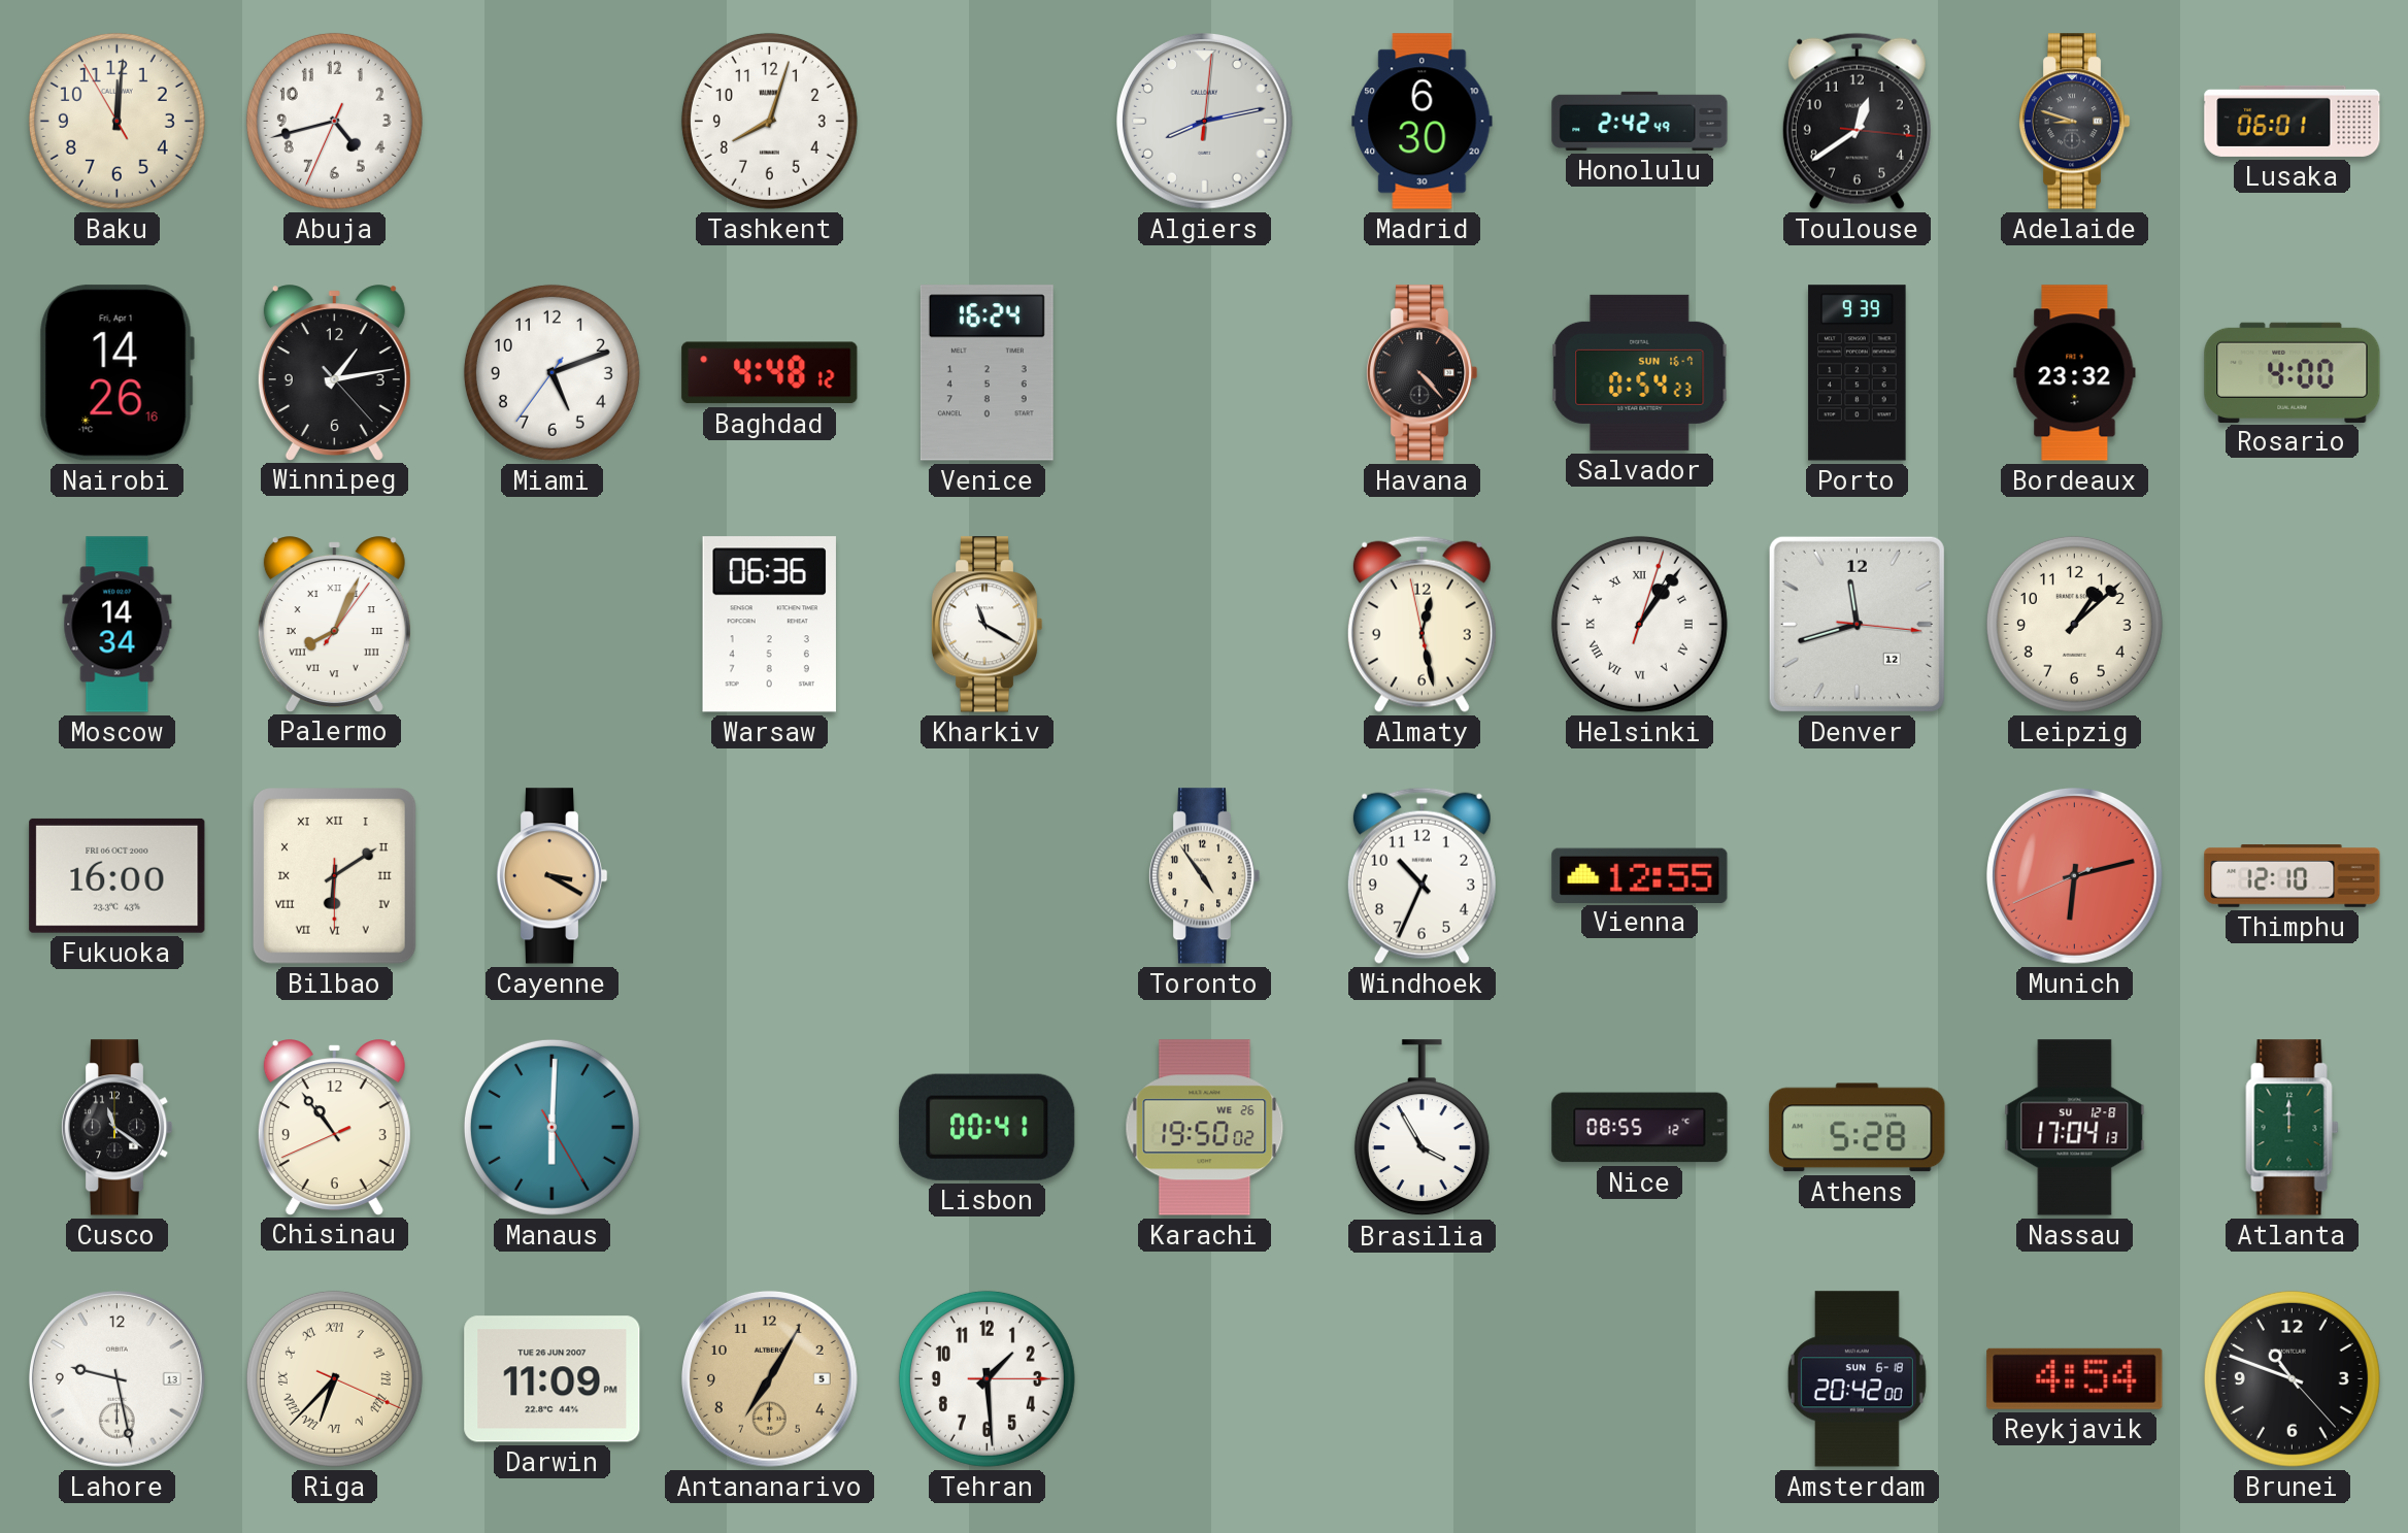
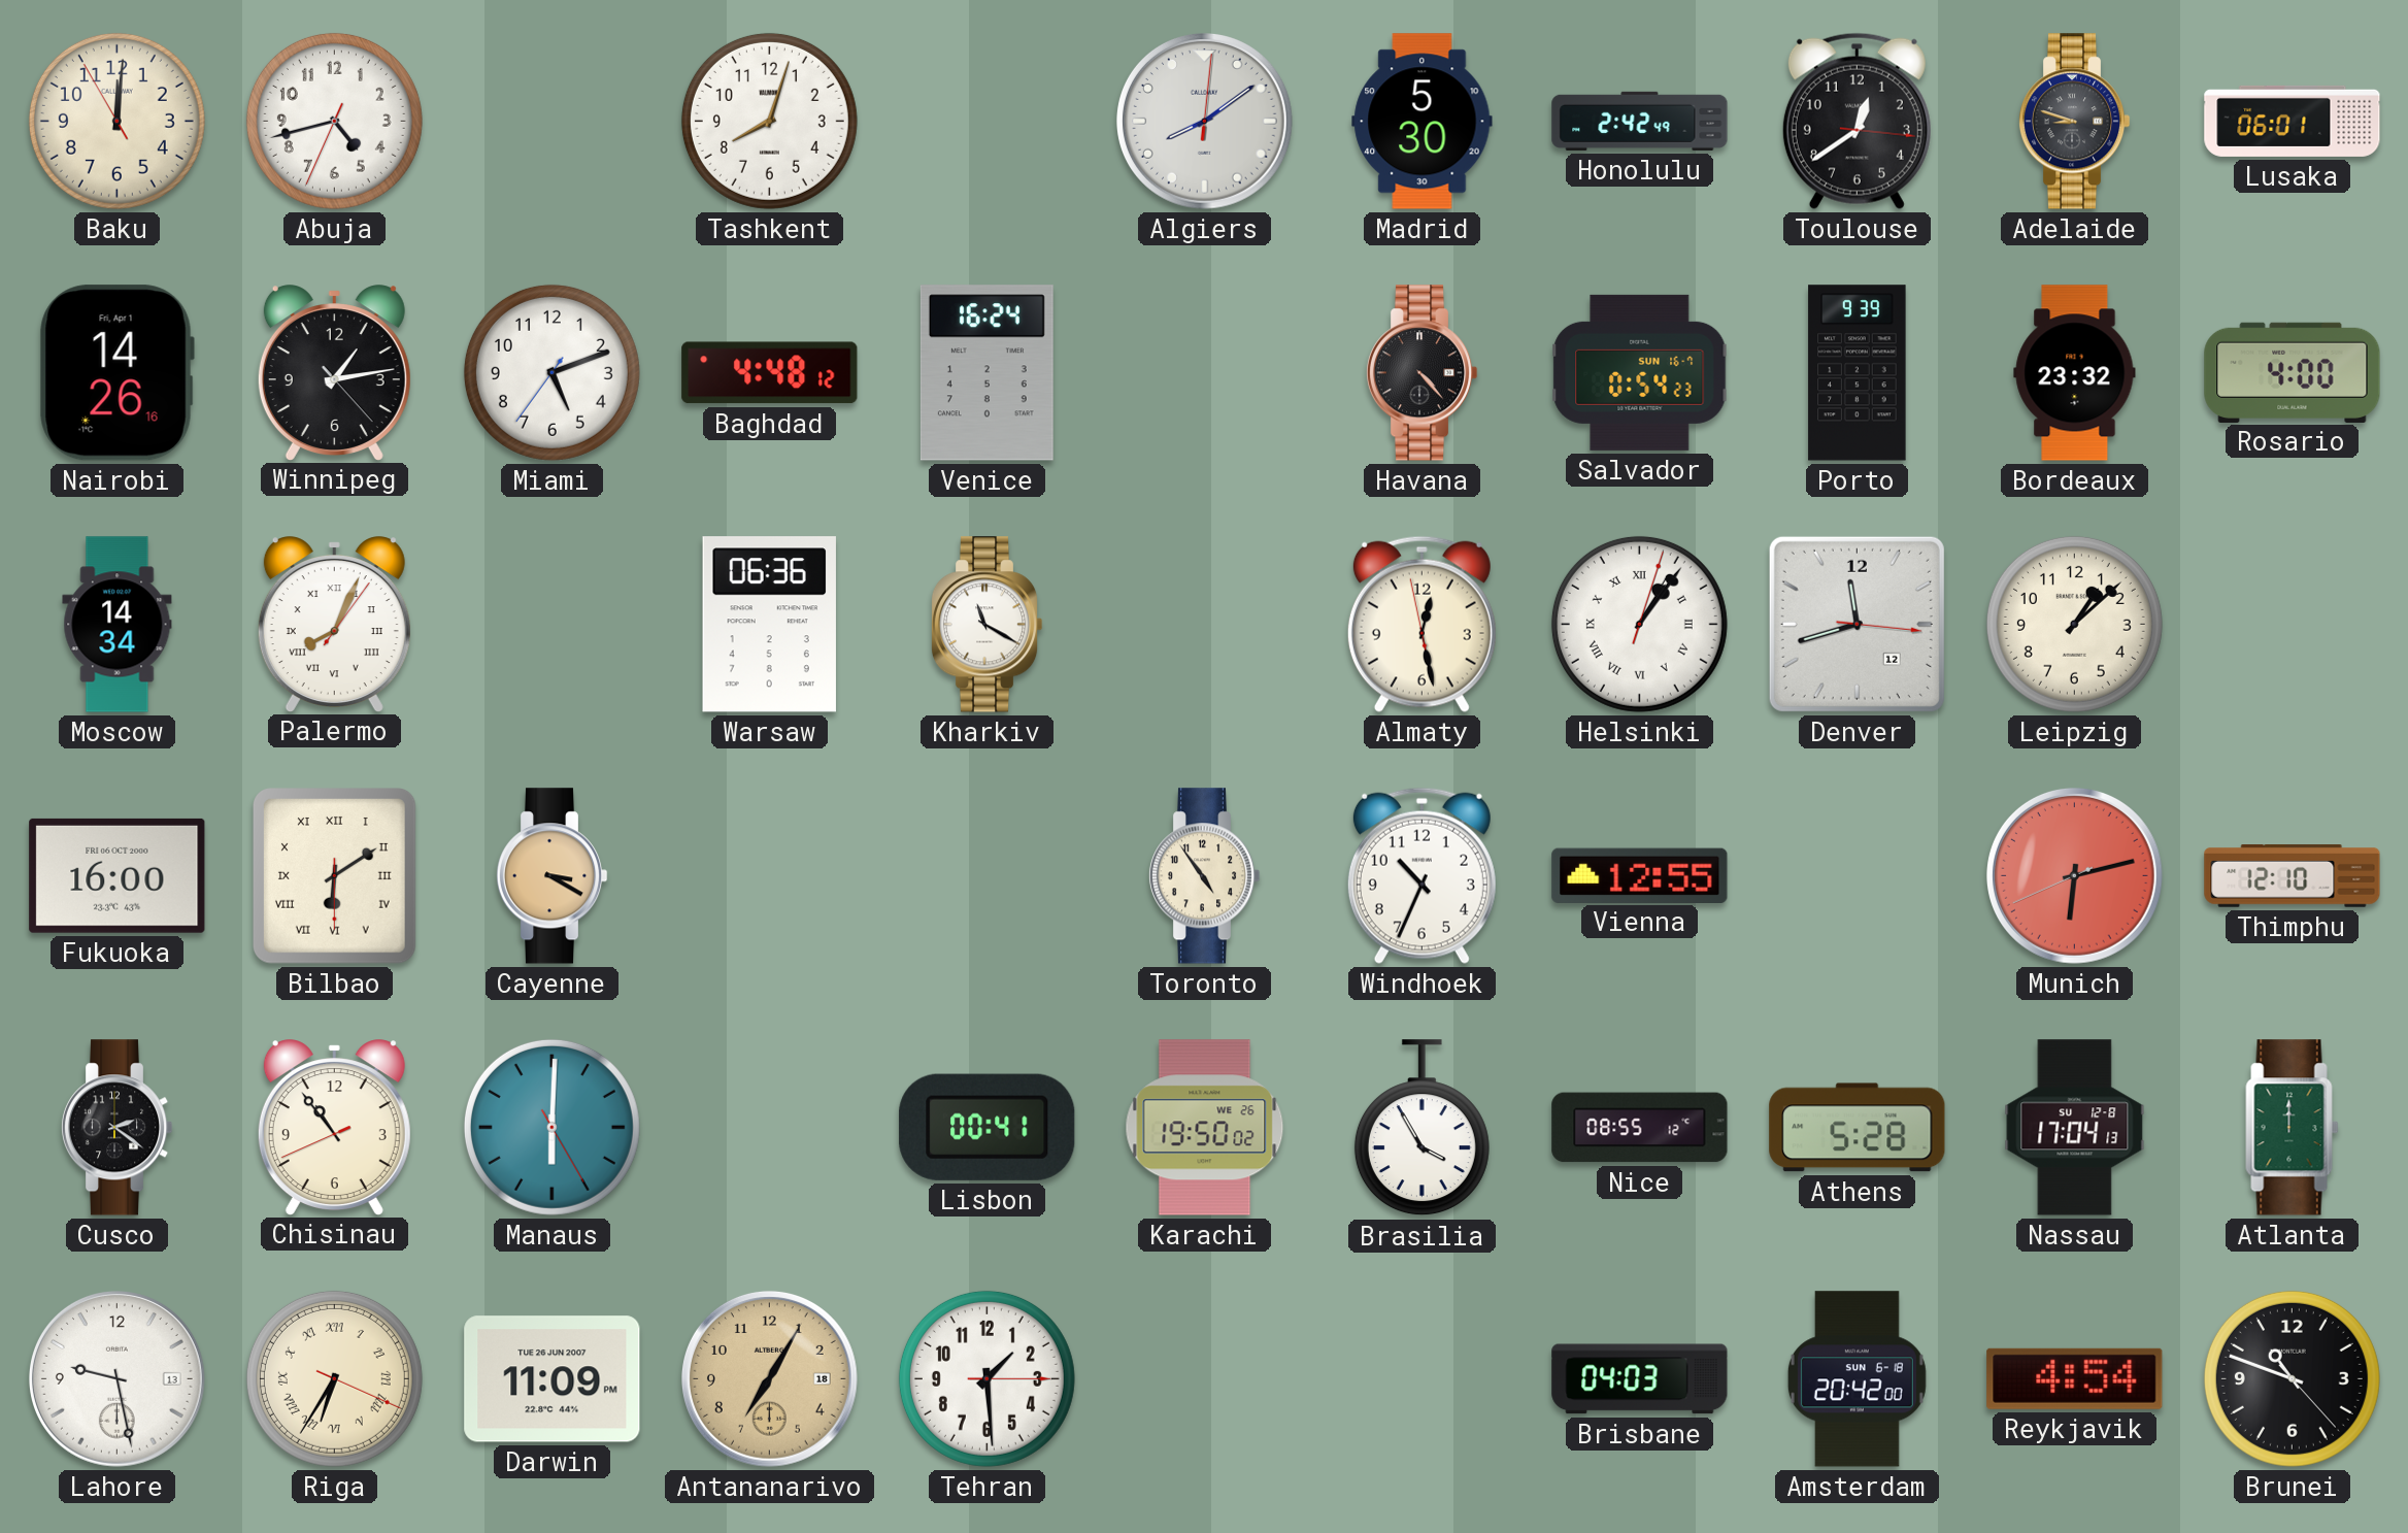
Algiers: 8:13 -> 8:09 (1204, 121)
Madrid: 6:30 -> 5:30 (1423, 122)
Cusco: 11:21 -> 2:21 (116, 1128)
Riga: 6:37 -> 6:35 (334, 1378)
Antananarivo date: 5 -> 18 (769, 1378)
Brisbane: none -> 04:03 (1640, 1379)
